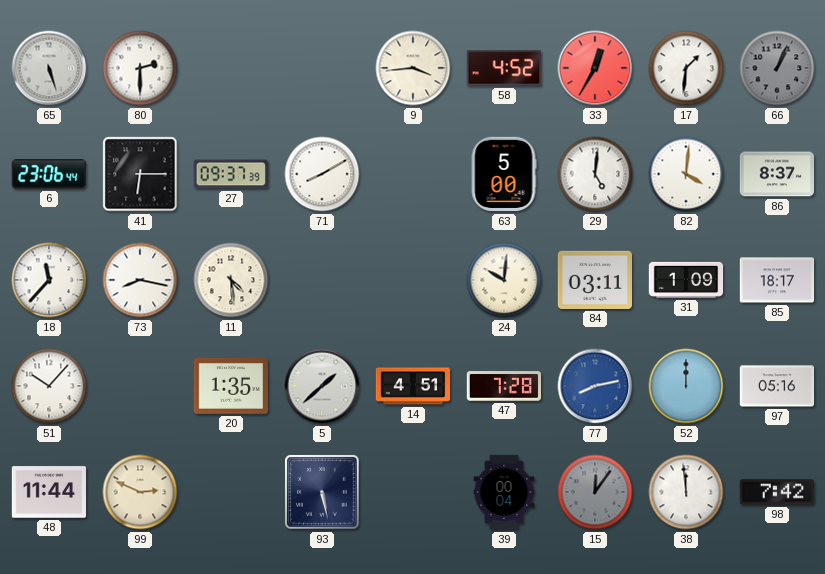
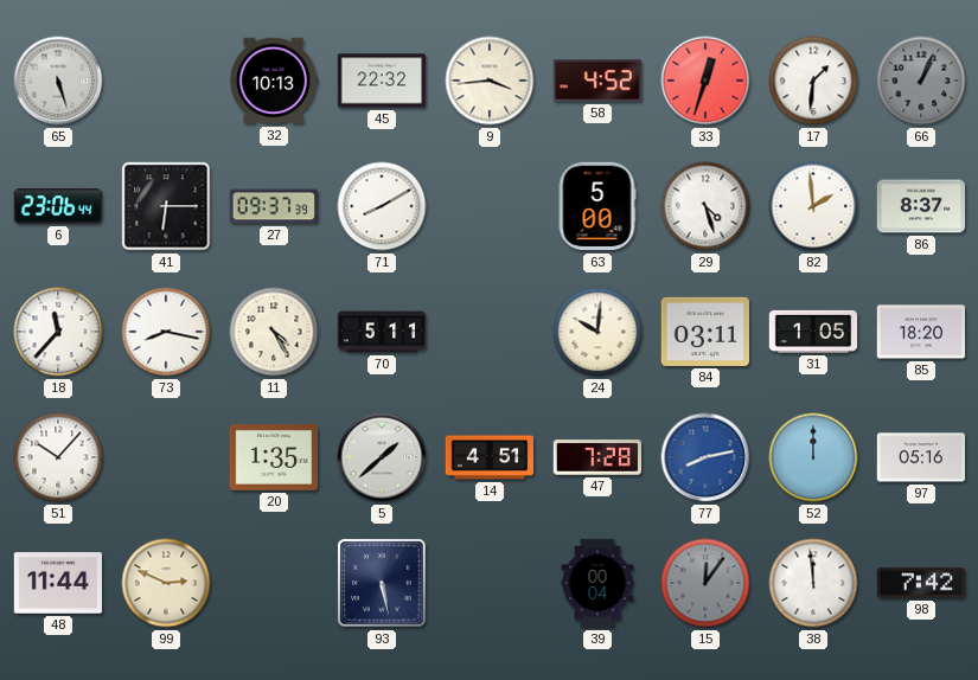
80: 2:30 -> none (140, 68)
32: none -> 10:13 (274, 81)
45: none -> 22:32 (382, 81)
33: 12:35 -> 12:33 (705, 81)
29: 5:01 -> 4:27 (705, 206)
82: 4:01 -> 1:59 (813, 206)
11: 4:29 -> 4:25 (274, 332)
70: none -> 5:11 (382, 332)
31: 1:09 -> 1:05 (813, 332)
85: 18:17 -> 18:20 (921, 332)
